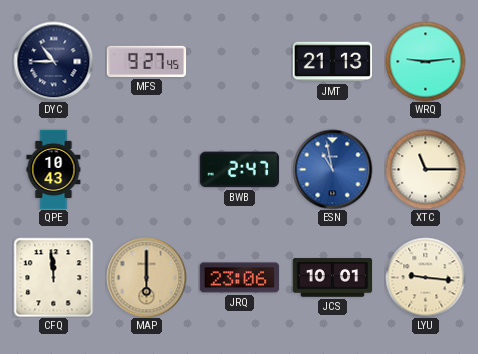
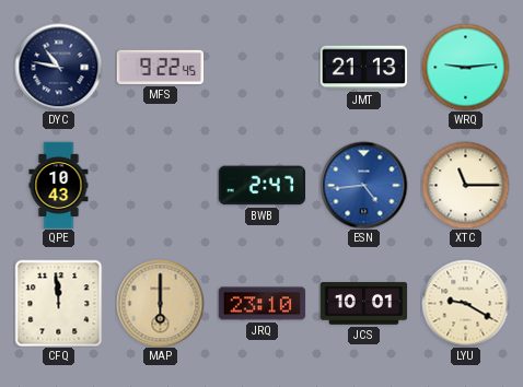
DYC: 10:45 -> 10:47 (58, 67)
MFS: 9:27 -> 9:22 (160, 67)
ESN: 10:58 -> 4:44 (363, 185)
JRQ: 23:06 -> 23:10 (261, 304)
LYU: 9:16 -> 9:20 (465, 303)
